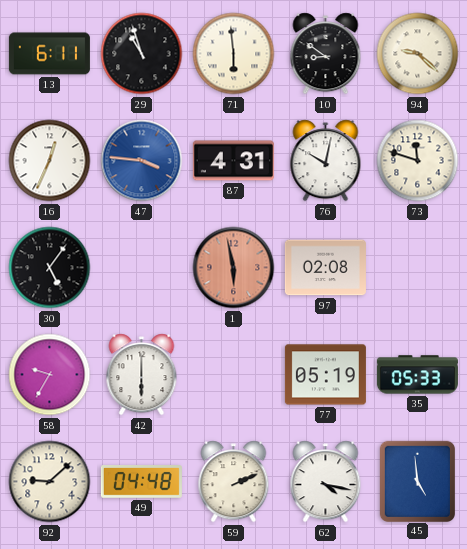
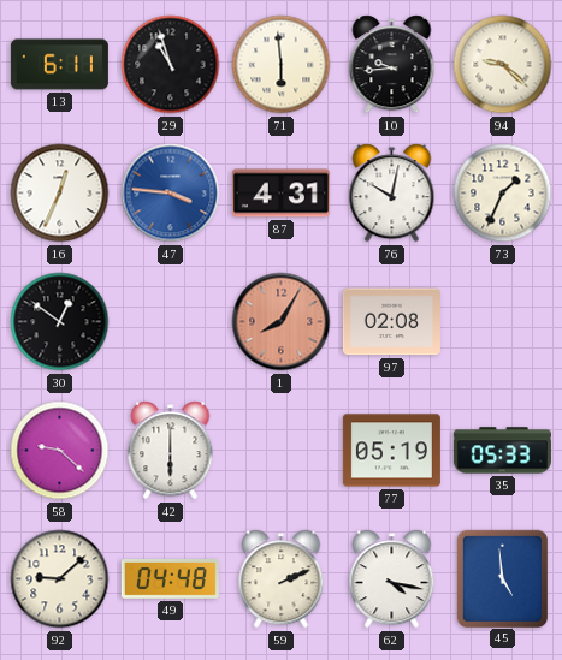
10: 8:51 -> 9:44 (392, 65)
73: 11:48 -> 1:34 (503, 194)
30: 5:06 -> 12:51 (60, 322)
1: 5:58 -> 8:05 (282, 322)
58: 9:35 -> 9:22 (60, 451)
